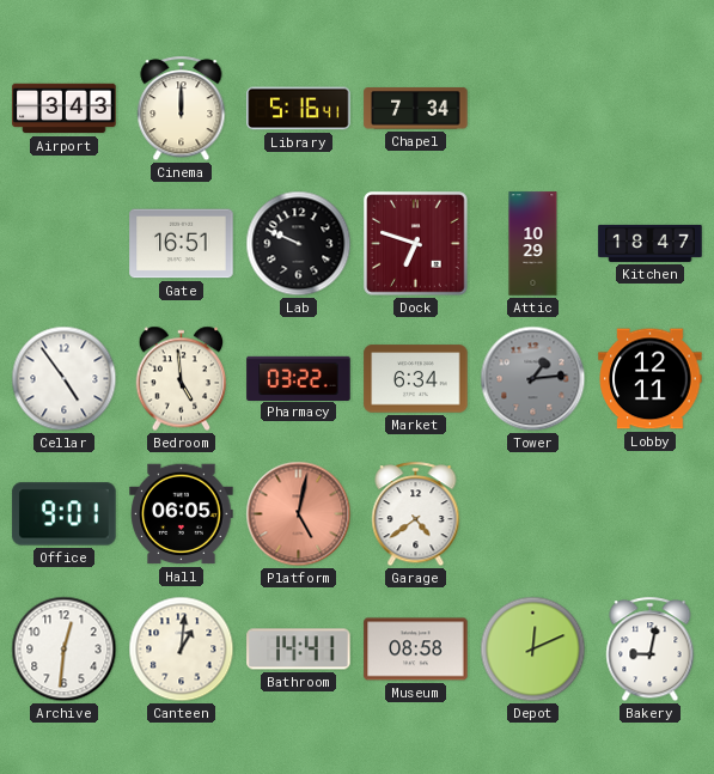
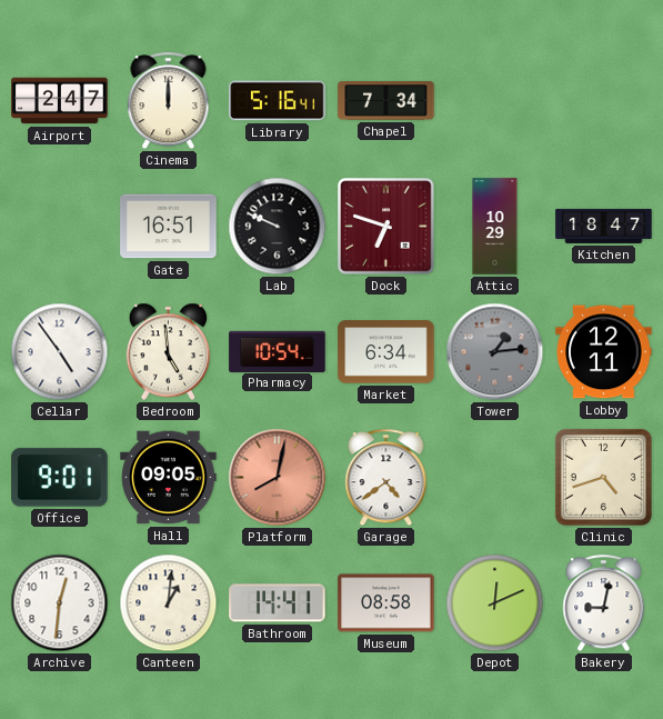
Airport: 3:43 -> 2:47 (60, 101)
Pharmacy: 03:22 -> 10:54 (278, 351)
Hall: 06:05 -> 09:05 (169, 478)
Platform: 5:02 -> 8:02 (278, 478)
Clinic: none -> 4:42 (603, 477)
